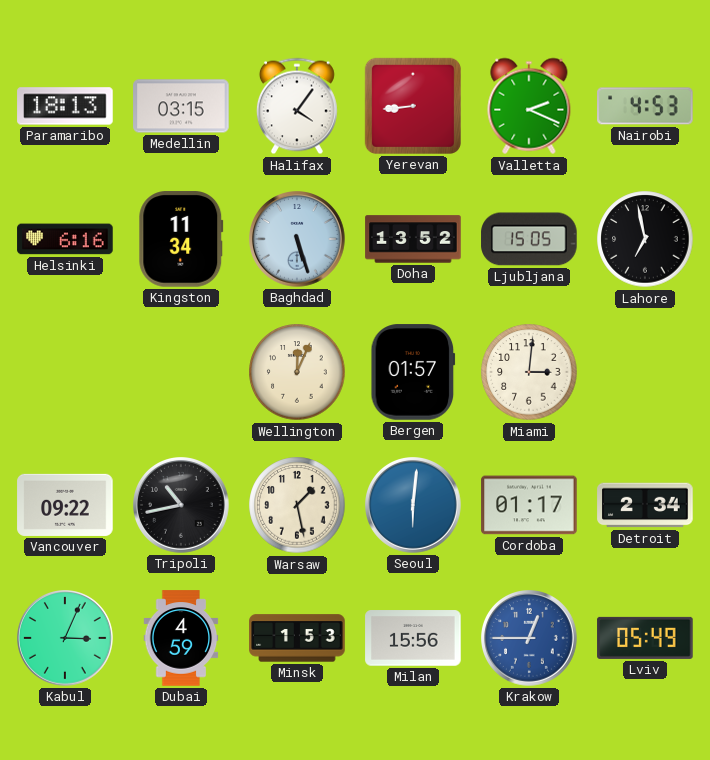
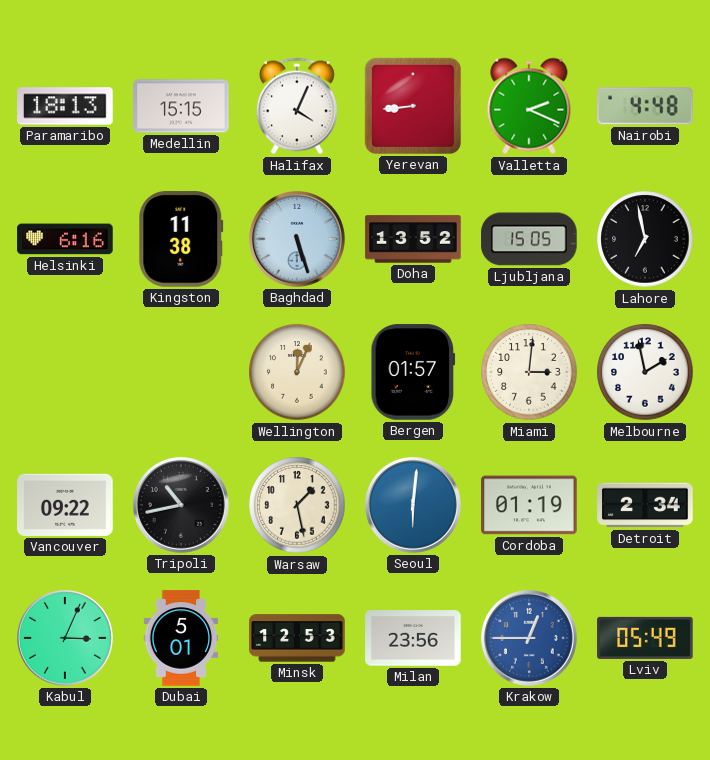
Medellin: 03:15 -> 15:15 (181, 106)
Halifax: 4:06 -> 4:04 (297, 106)
Nairobi: 4:53 -> 4:48 (645, 106)
Kingston: 11:34 -> 11:38 (181, 239)
Melbourne: none -> 1:58 (645, 372)
Cordoba: 01:17 -> 01:19 (529, 505)
Dubai: 4:59 -> 5:01 (181, 638)
Minsk: 1:53 -> 12:53 (297, 638)
Milan: 15:56 -> 23:56 (413, 638)
